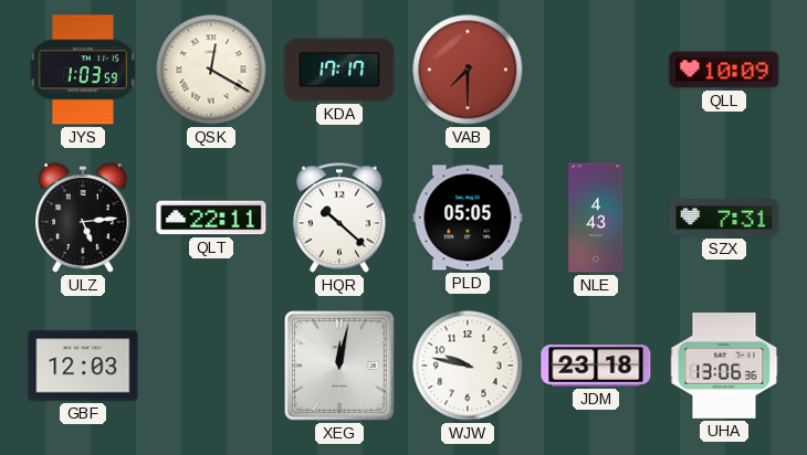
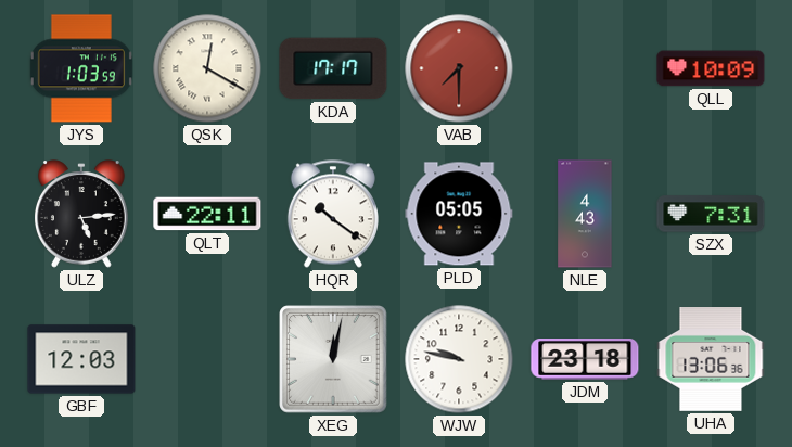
HQR: 10:22 -> 10:21 (333, 214)
